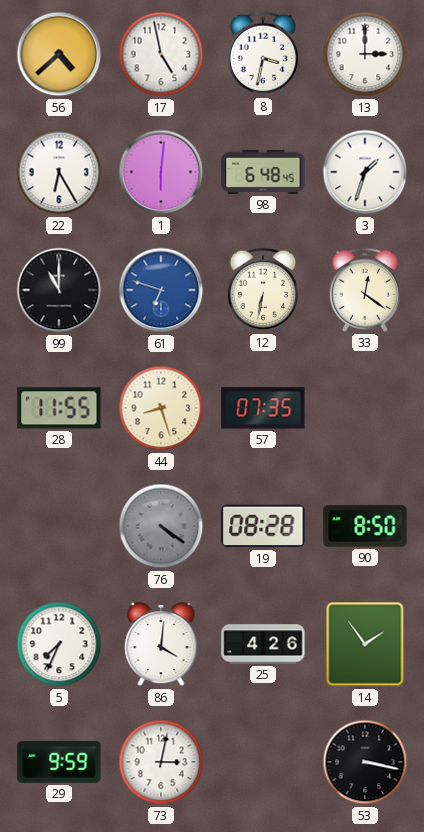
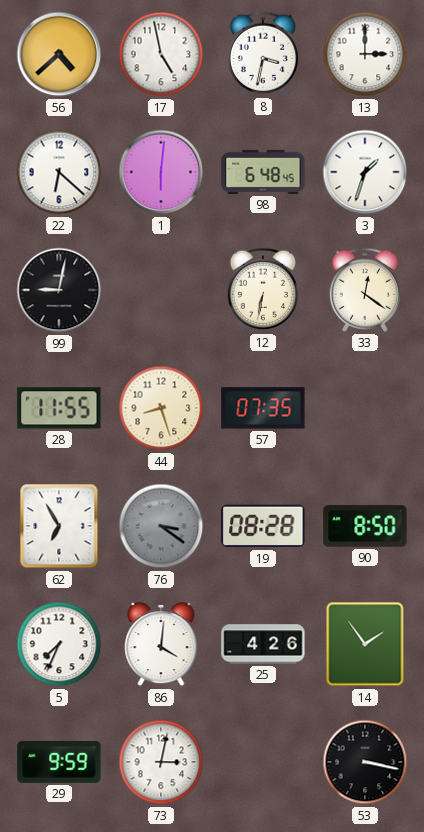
22: 6:25 -> 6:22 (59, 172)
99: 11:00 -> 9:02 (59, 290)
61: 6:48 -> none (161, 290)
62: none -> 6:55 (59, 526)
76: 4:21 -> 3:21 (161, 526)
